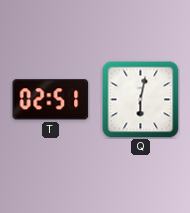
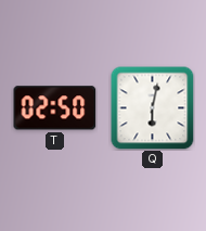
T: 02:51 -> 02:50 (55, 108)
